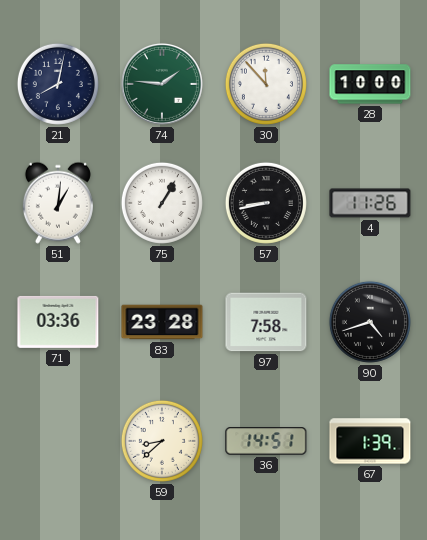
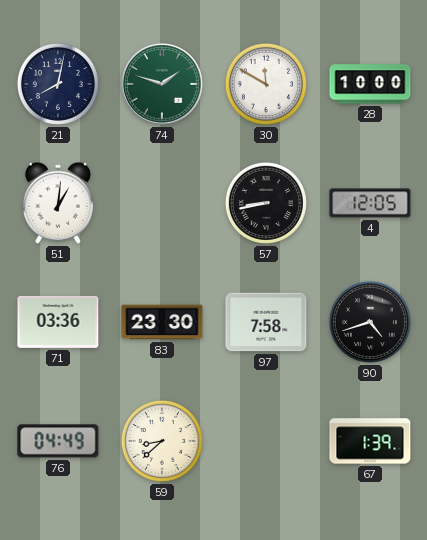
74: 1:46 -> 1:48 (162, 84)
30: 11:53 -> 11:50 (266, 84)
75: 1:05 -> none (162, 203)
4: 11:26 -> 12:05 (370, 203)
83: 23:28 -> 23:30 (162, 322)
76: none -> 04:49 (58, 441)
36: 14:51 -> none (266, 441)
